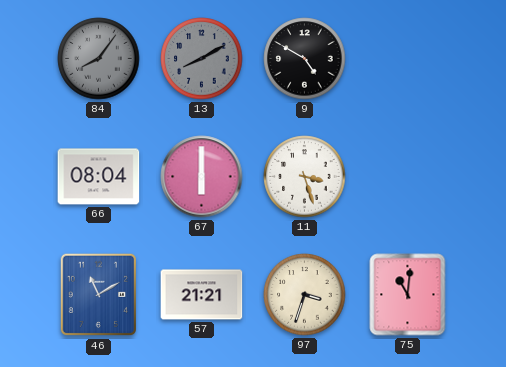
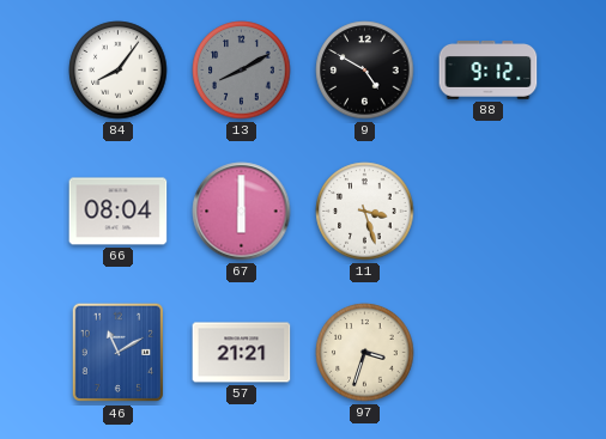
84 dial: grey -> white (119, 71)
88: none -> 9:12 (489, 71)
75: 11:01 -> none (408, 295)
